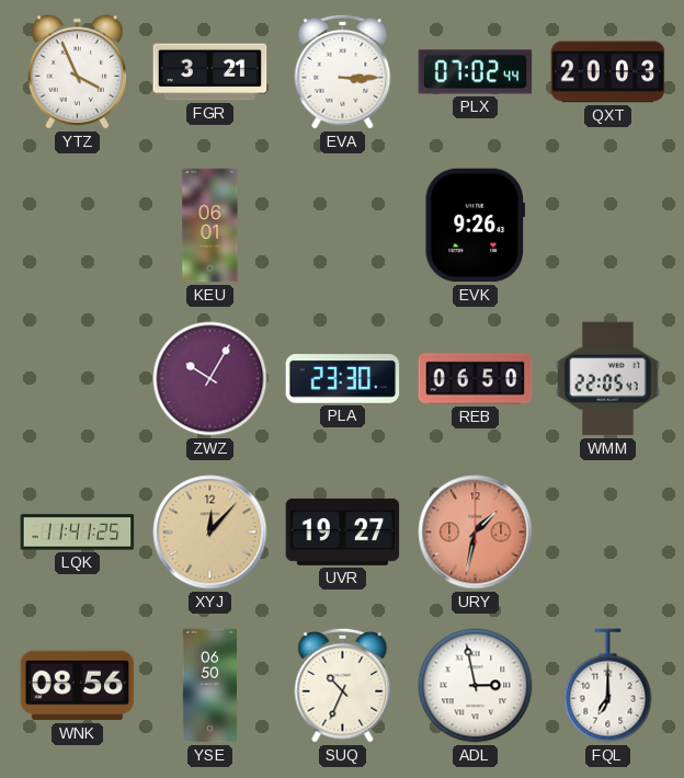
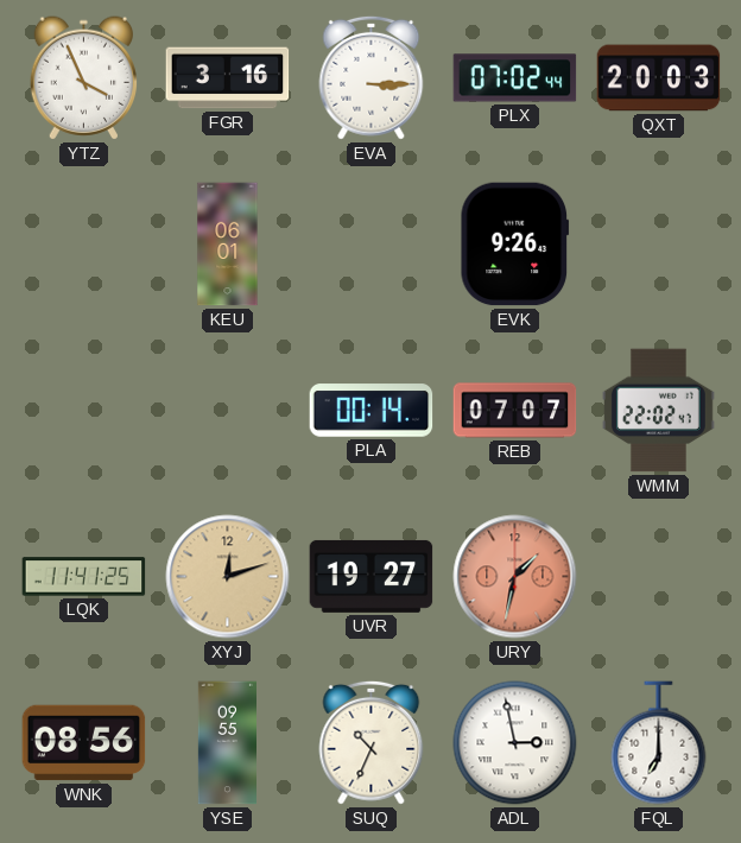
FGR: 3:21 -> 3:16 (228, 78)
ZWZ: 10:05 -> none (210, 379)
PLA: 23:30 -> 00:14 (372, 411)
REB: 06:50 -> 07:07 (515, 411)
WMM: 22:05 -> 22:02 (658, 411)
XYJ: 12:07 -> 12:12 (228, 577)
YSE: 06:50 -> 09:55 (227, 743)
